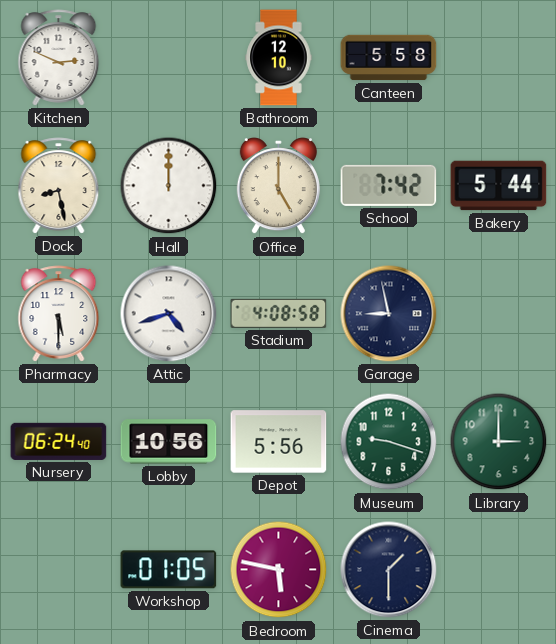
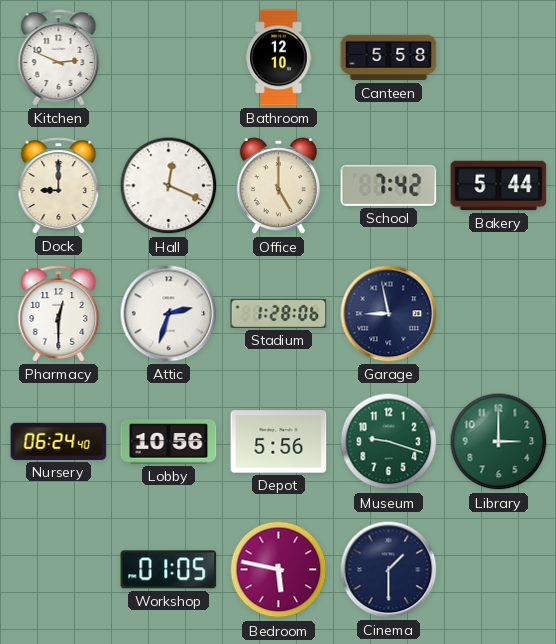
Dock: 8:28 -> 9:00 (59, 186)
Hall: 12:00 -> 12:19 (169, 186)
Pharmacy: 5:30 -> 12:30 (59, 314)
Attic: 4:42 -> 2:33 (169, 314)
Stadium: 4:08 -> 1:28 (279, 313)
